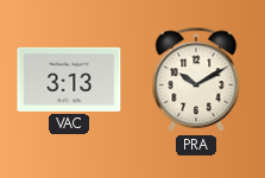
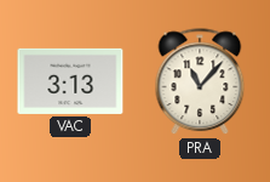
PRA: 10:10 -> 11:07 (200, 83)
